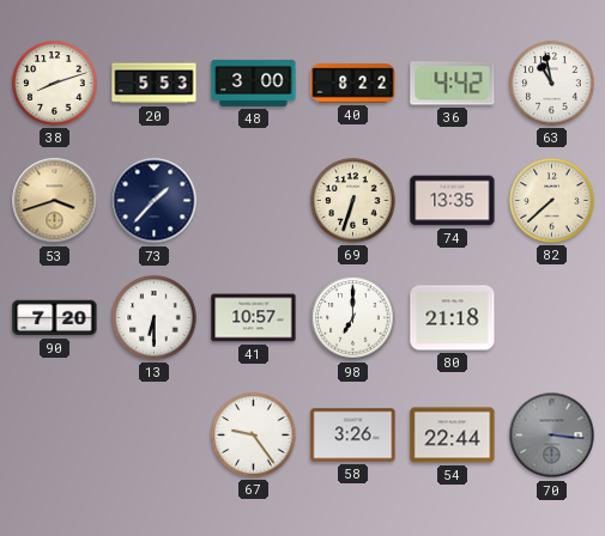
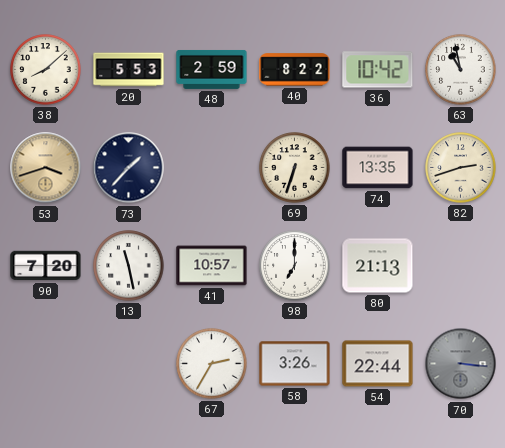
38: 8:12 -> 8:08 (46, 70)
48: 3:00 -> 2:59 (212, 69)
36: 4:42 -> 10:42 (378, 70)
82: 7:38 -> 2:42 (461, 168)
13: 6:30 -> 11:28 (129, 266)
80: 21:18 -> 21:13 (378, 266)
67: 9:24 -> 2:35 (212, 364)
